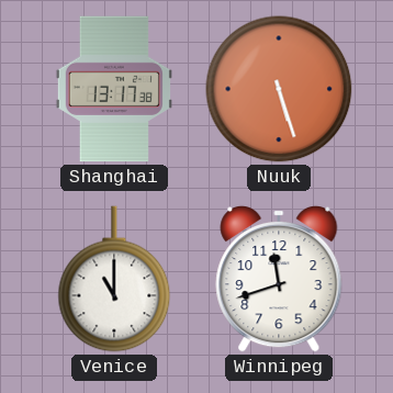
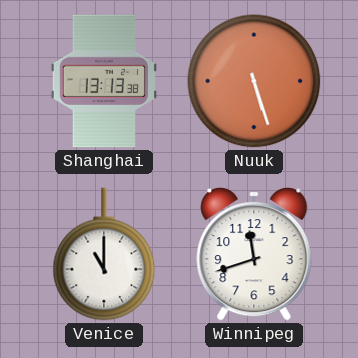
Shanghai: 13:17 -> 13:13 (104, 81)
